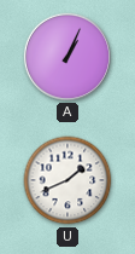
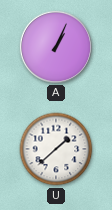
U: 1:41 -> 1:38 (56, 149)
